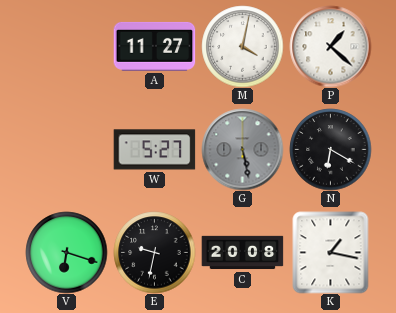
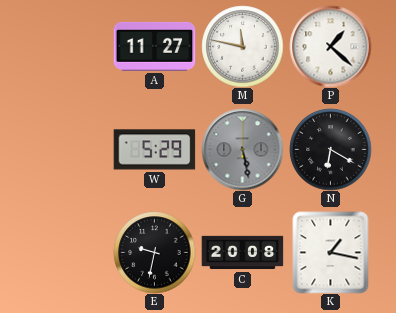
M: 4:02 -> 11:47 (242, 46)
W: 5:27 -> 5:29 (154, 150)
V: 6:18 -> none (66, 252)
